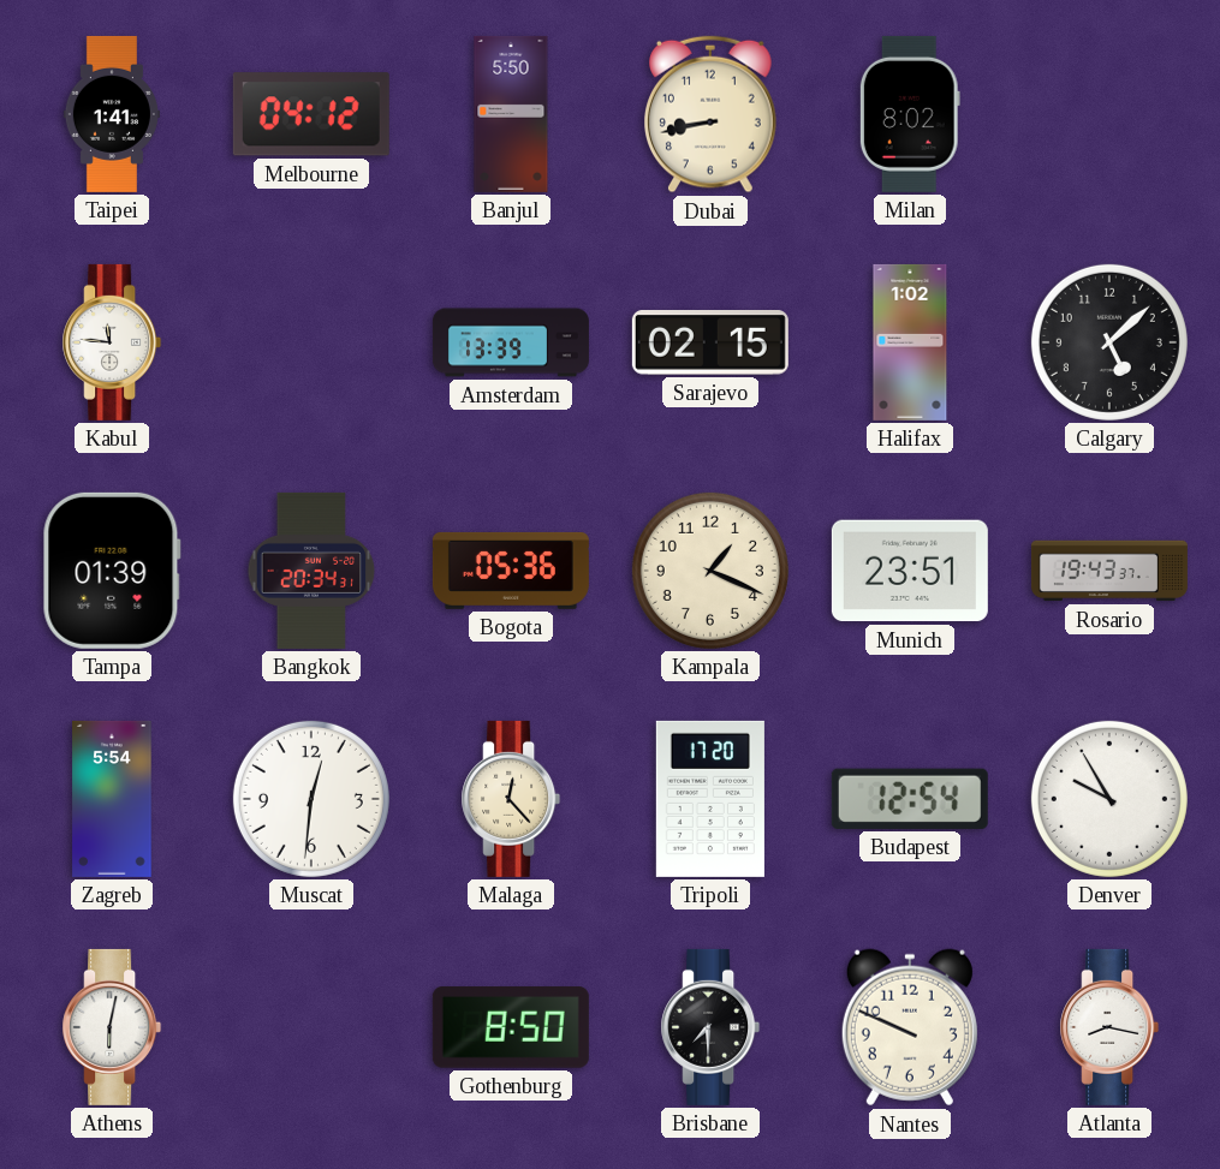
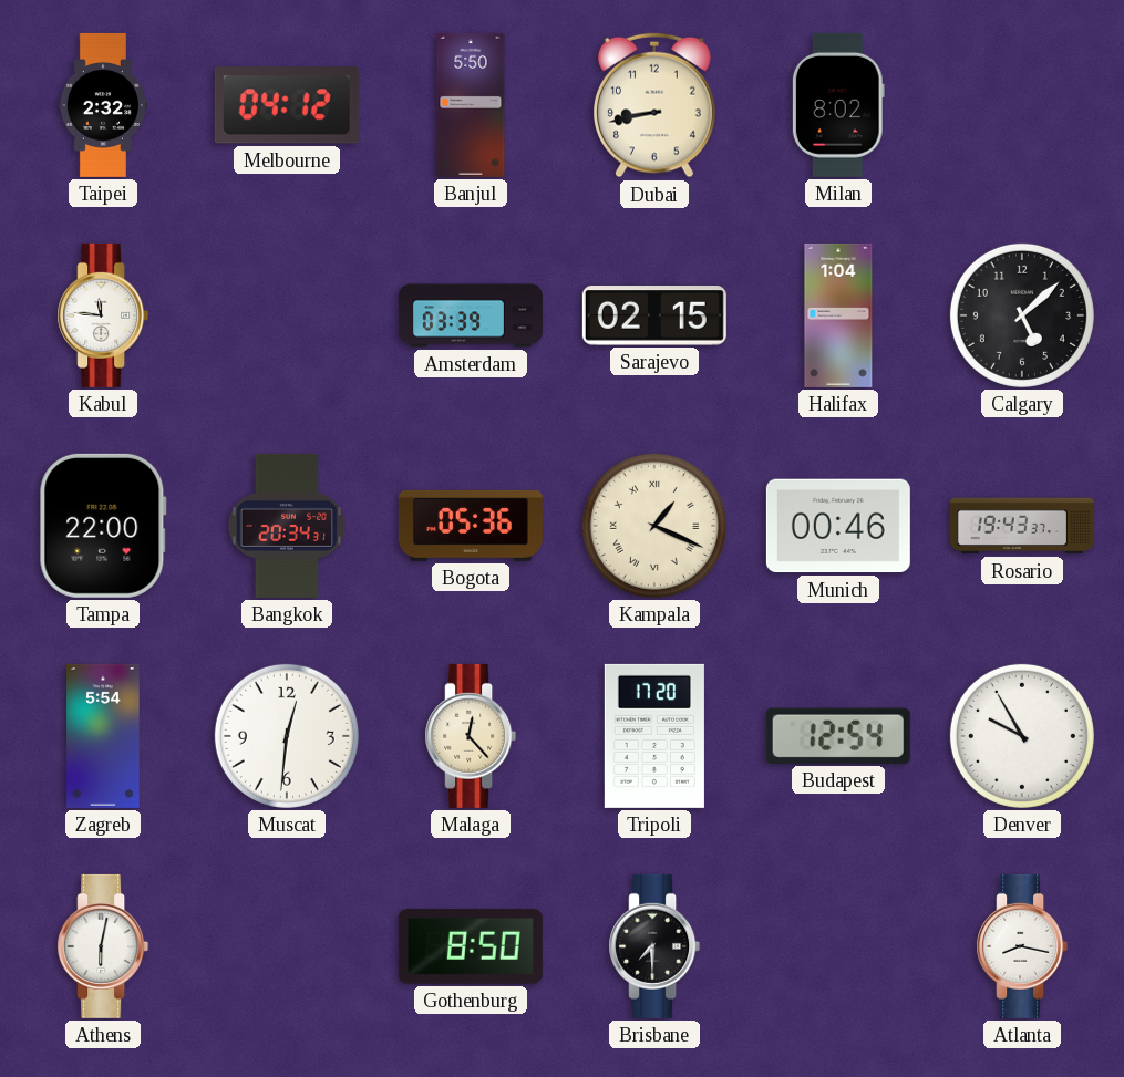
Taipei: 1:41 -> 2:32 (103, 105)
Amsterdam: 13:39 -> 03:39 (471, 315)
Halifax: 1:02 -> 1:04 (838, 315)
Tampa: 01:39 -> 22:00 (103, 526)
Kampala numerals: Arabic -> Roman (654, 526)
Munich: 23:51 -> 00:46 (838, 526)
Nantes: 9:49 -> none (910, 1027)
